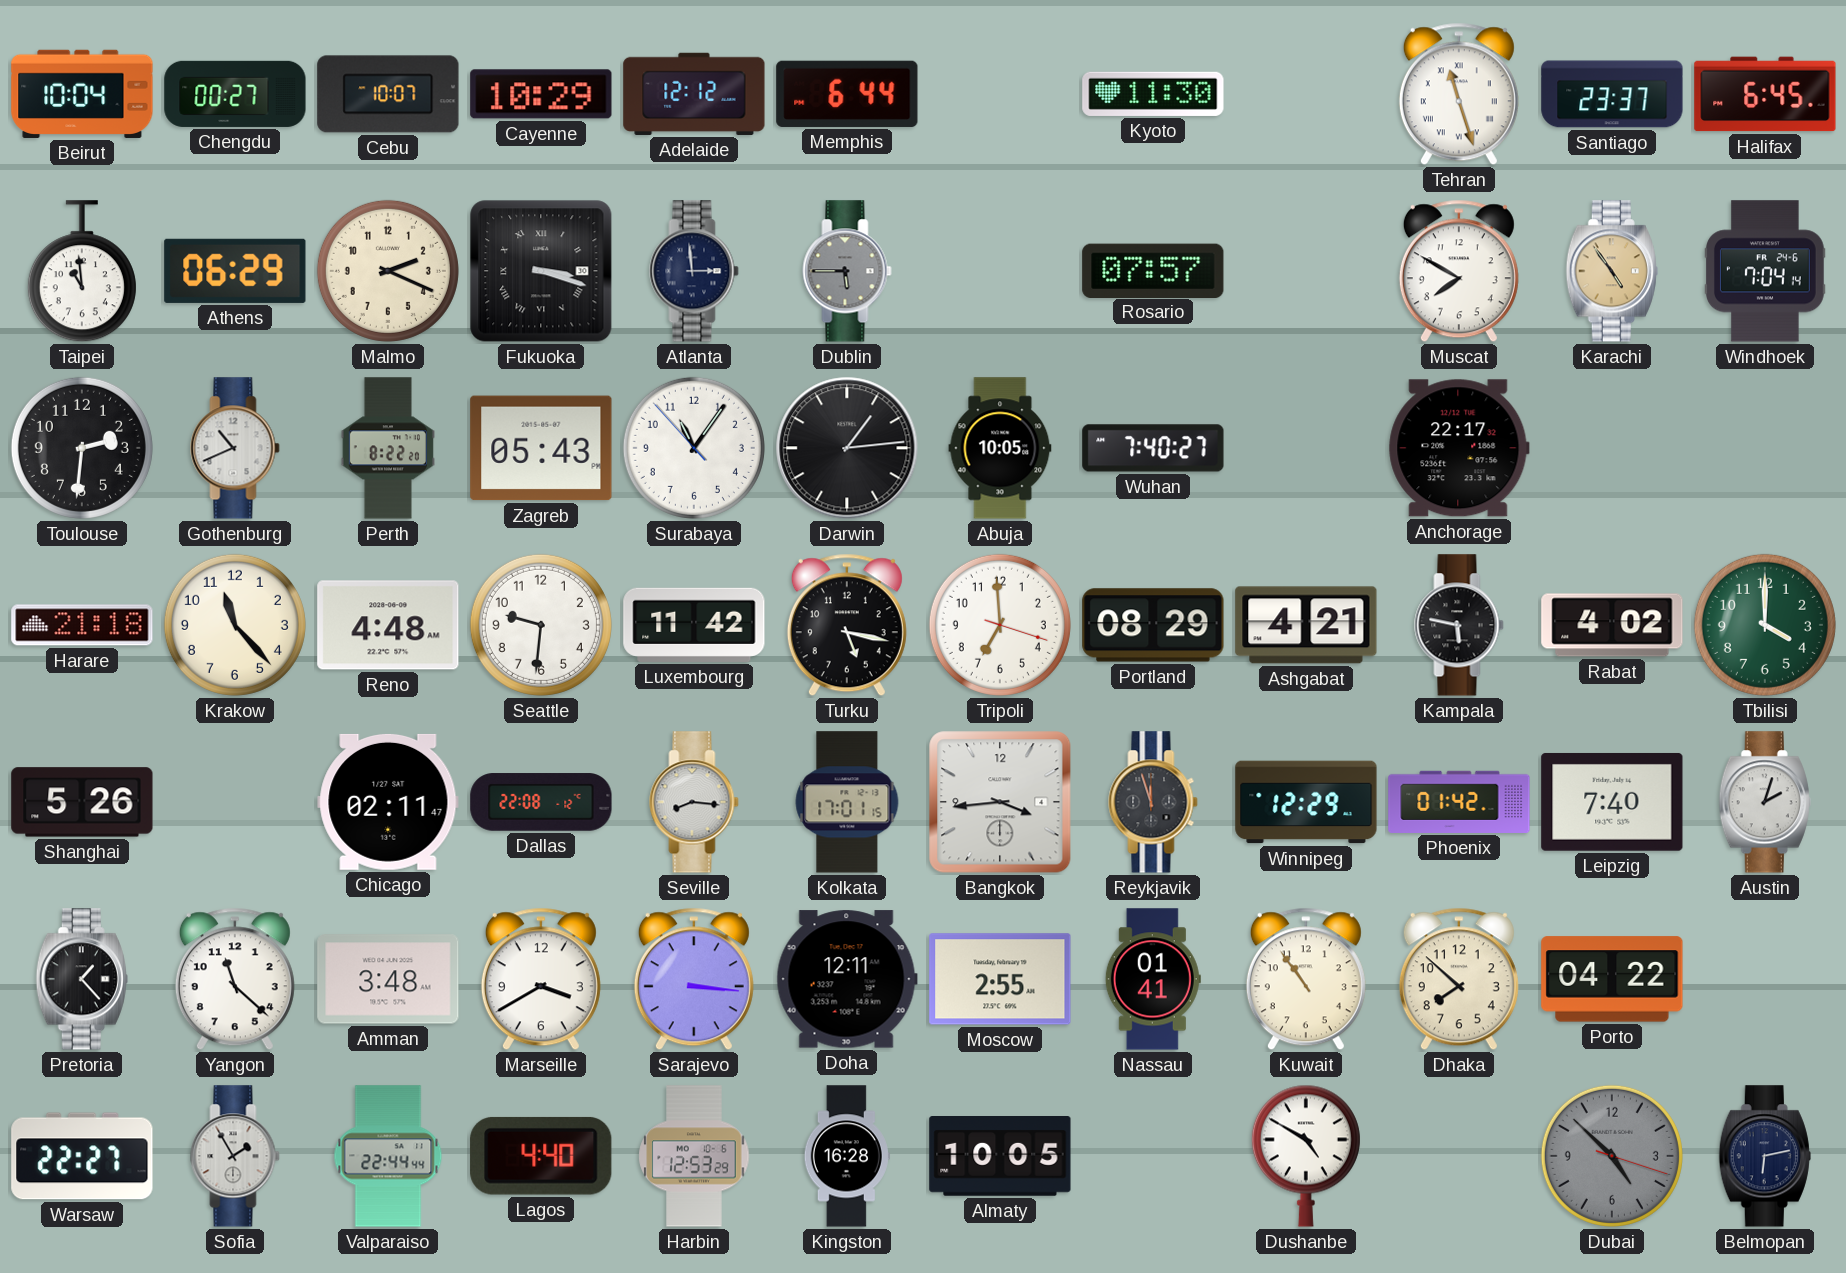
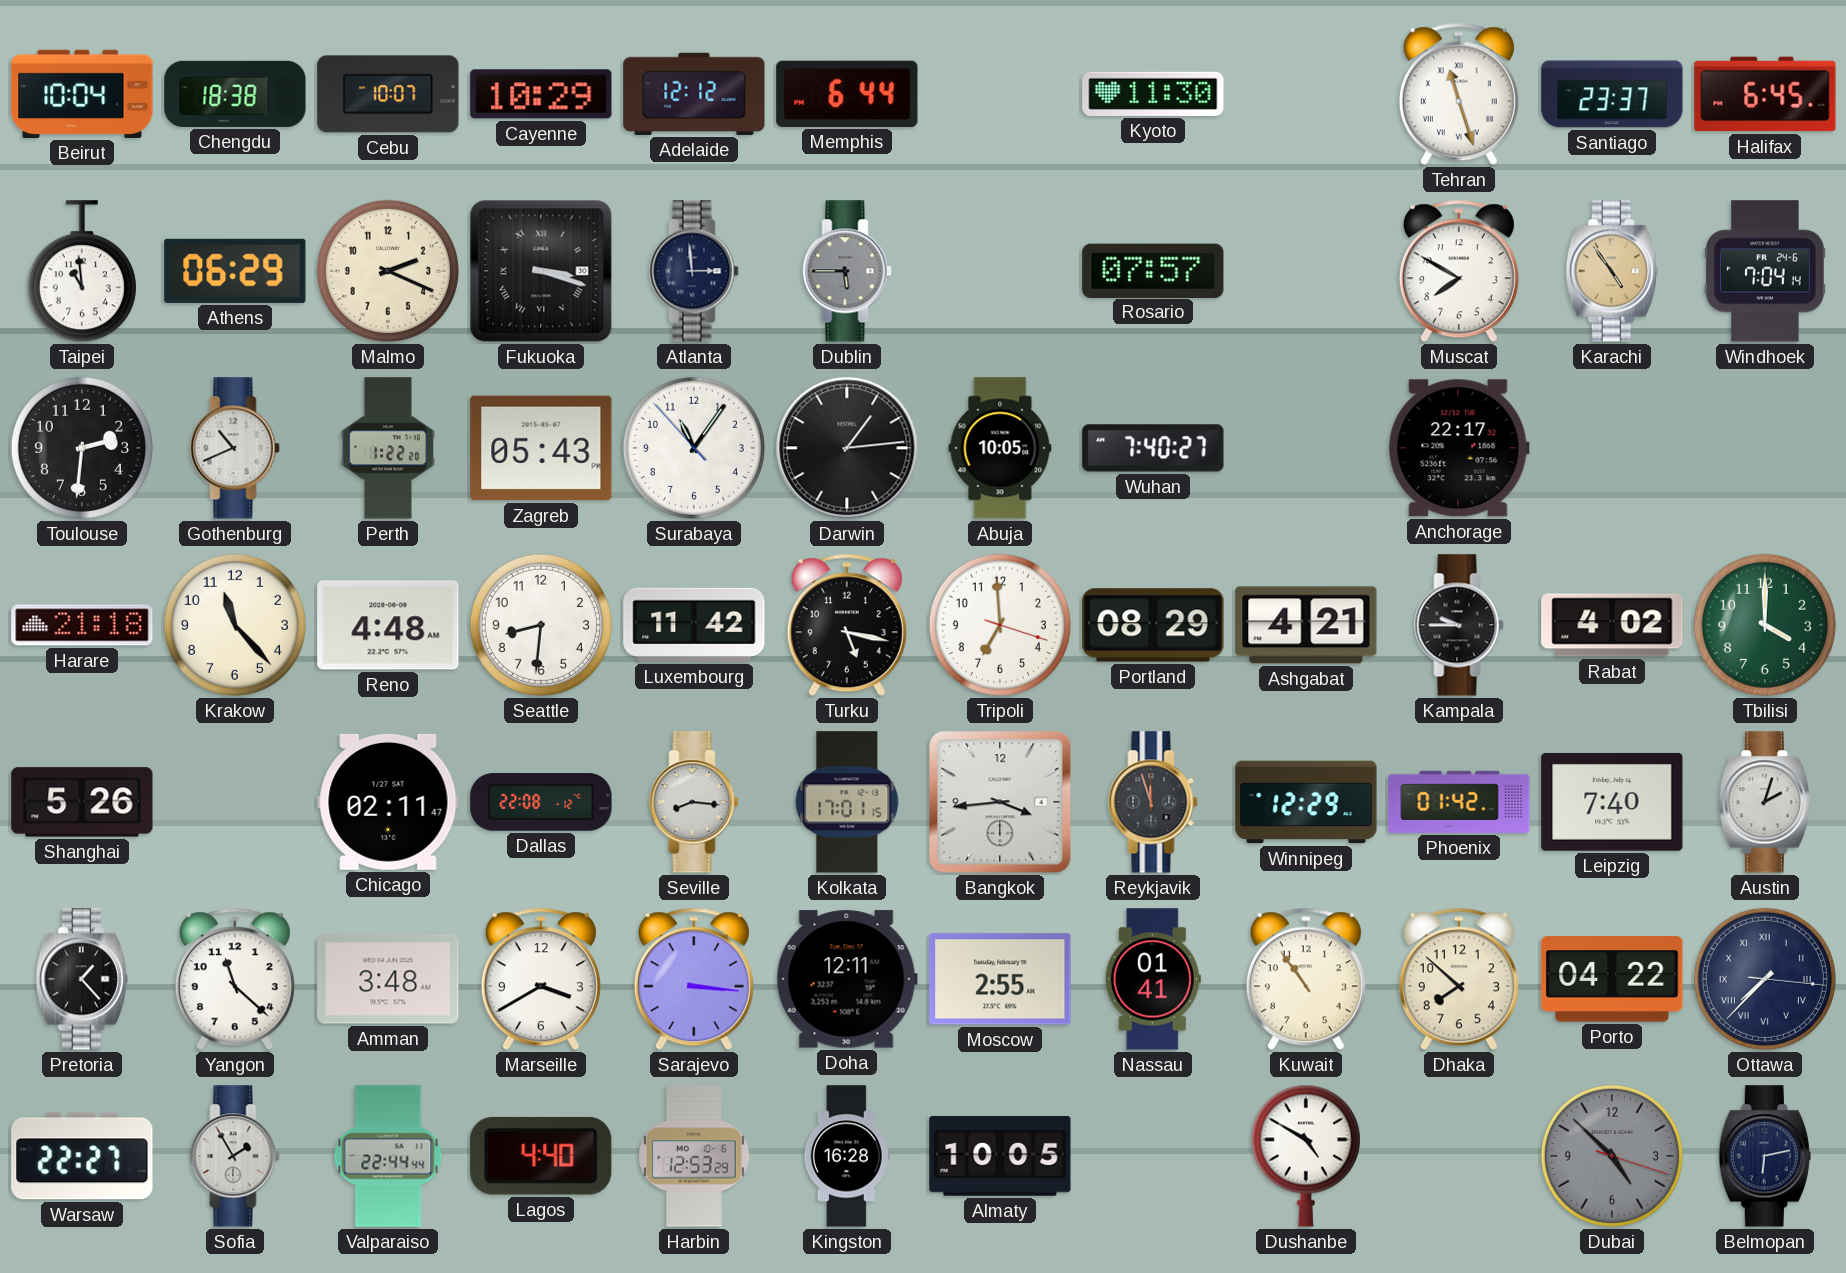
Chengdu: 00:27 -> 18:38 (235, 94)
Perth: 8:22 -> 1:22 (388, 448)
Seattle: 9:31 -> 8:31 (541, 625)
Kampala: 5:47 -> 9:45 (1459, 625)
Ottawa: none -> 7:37 (1765, 979)
